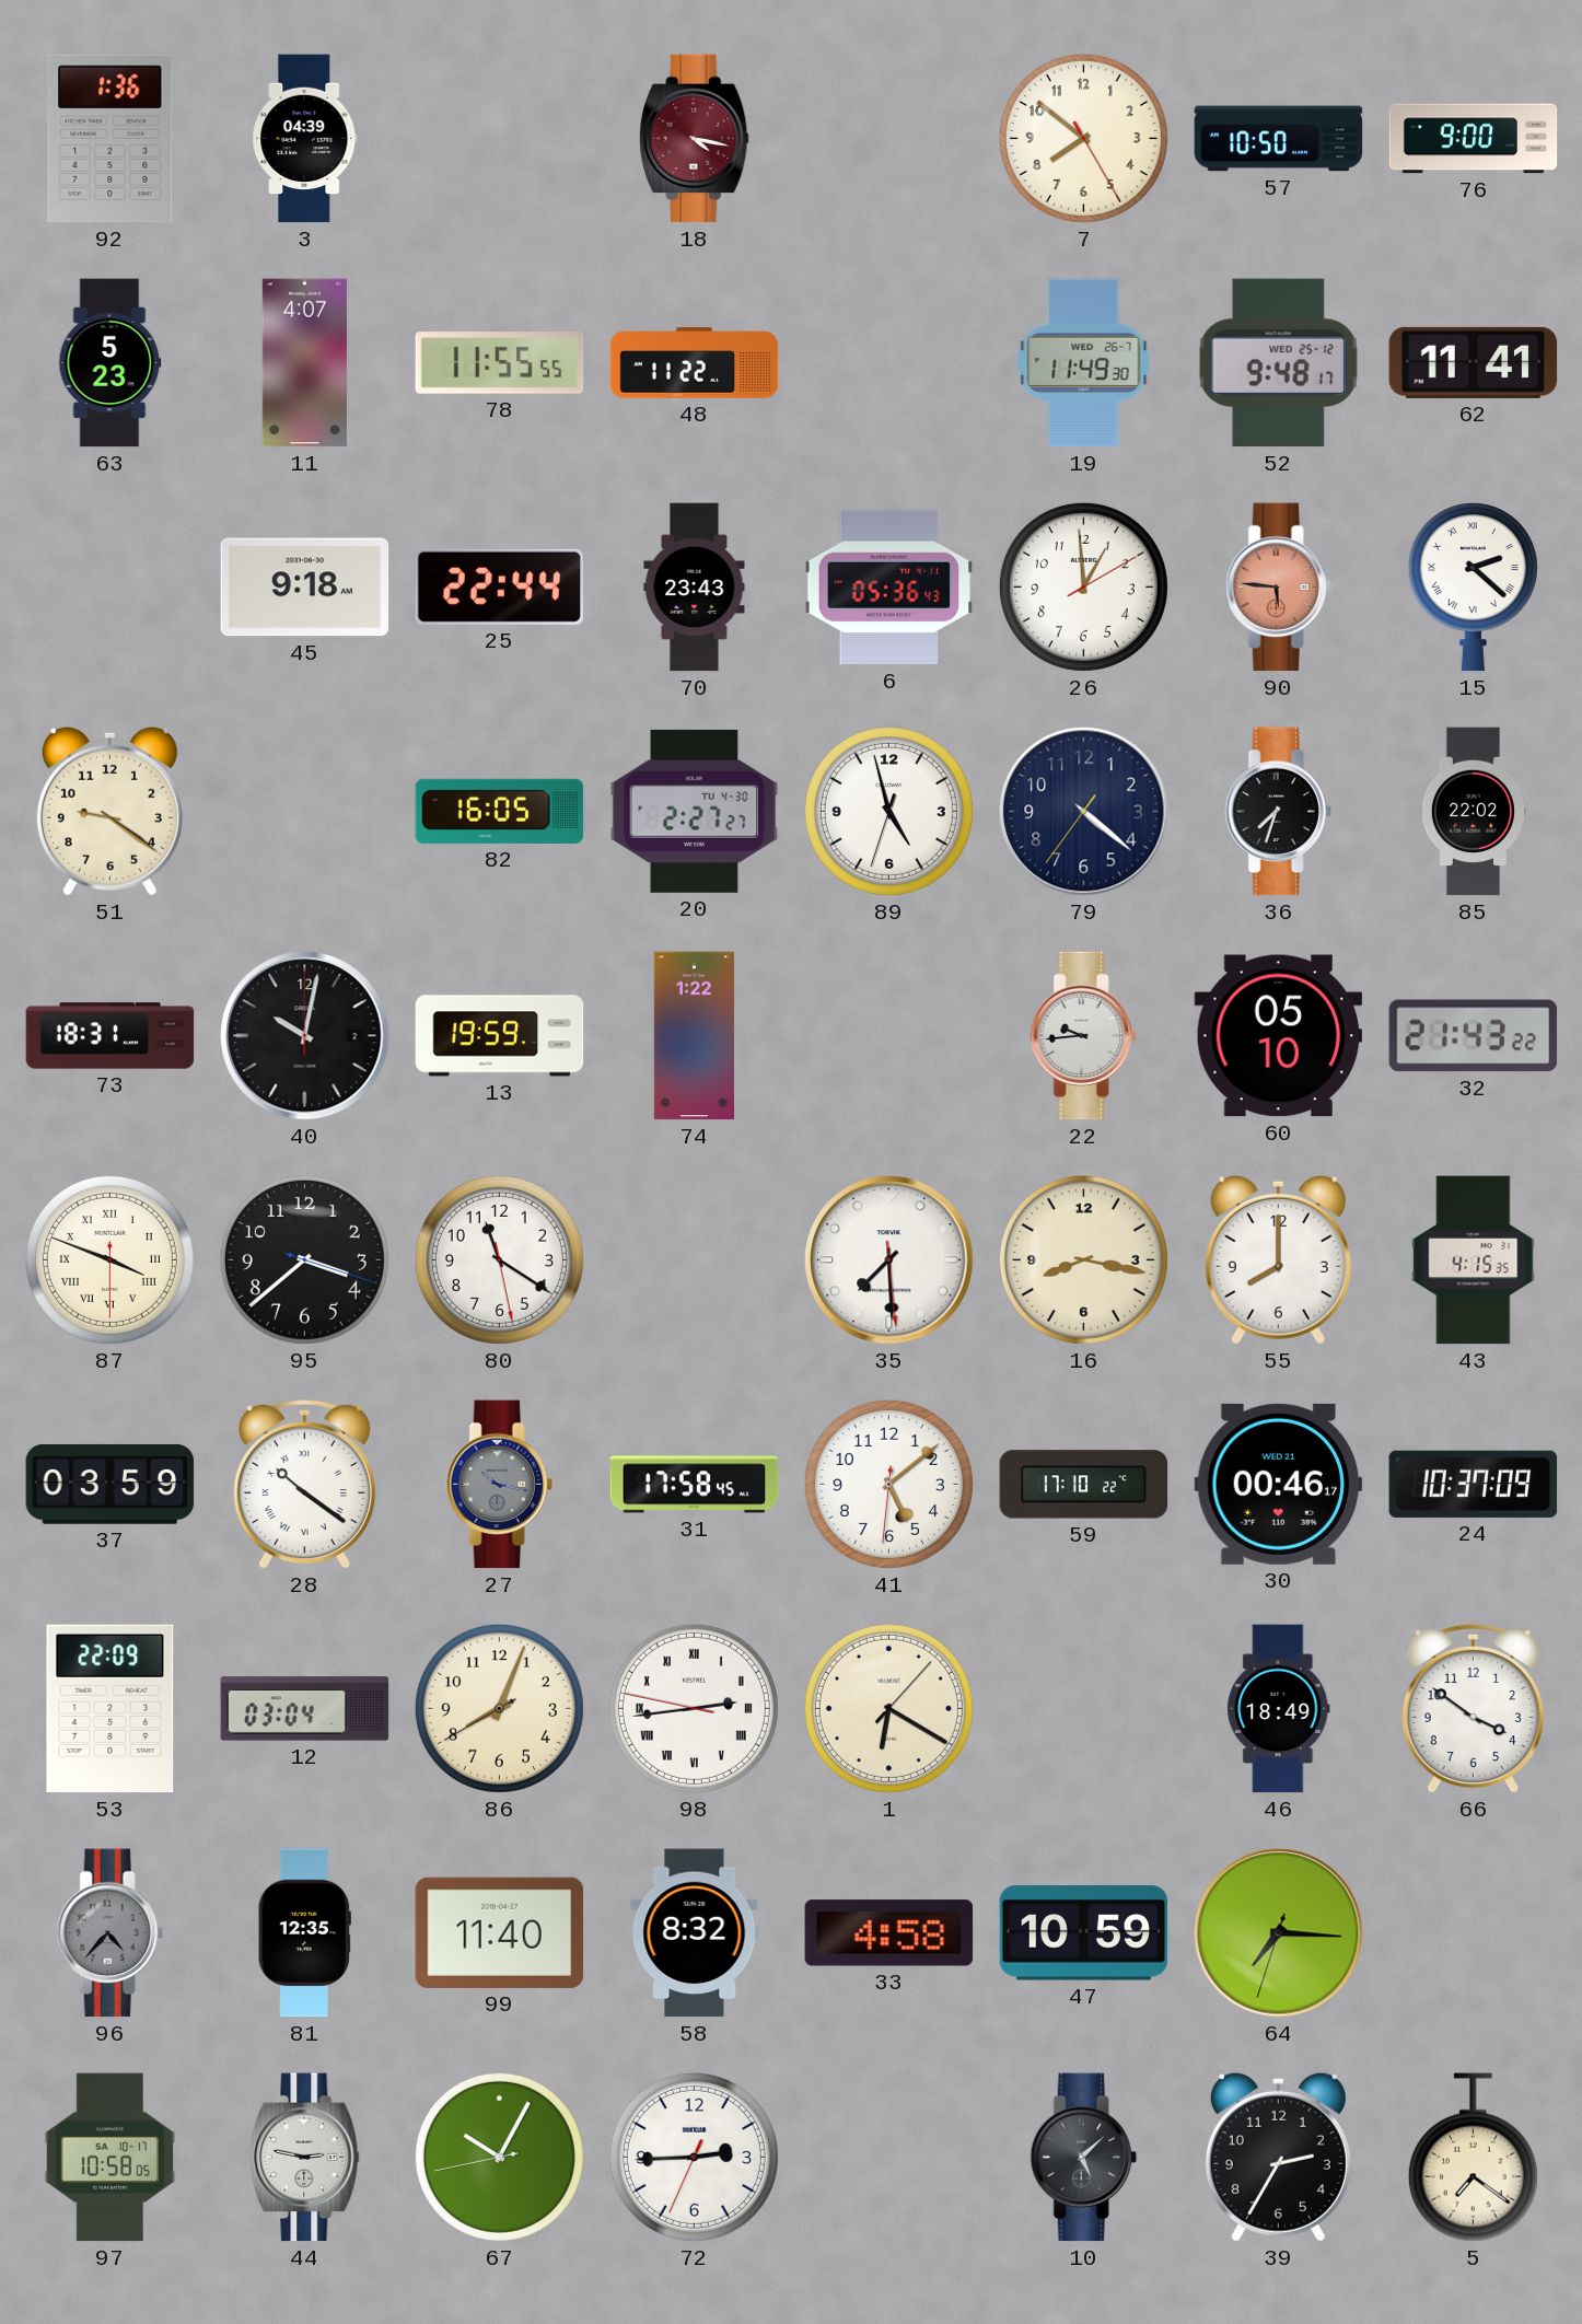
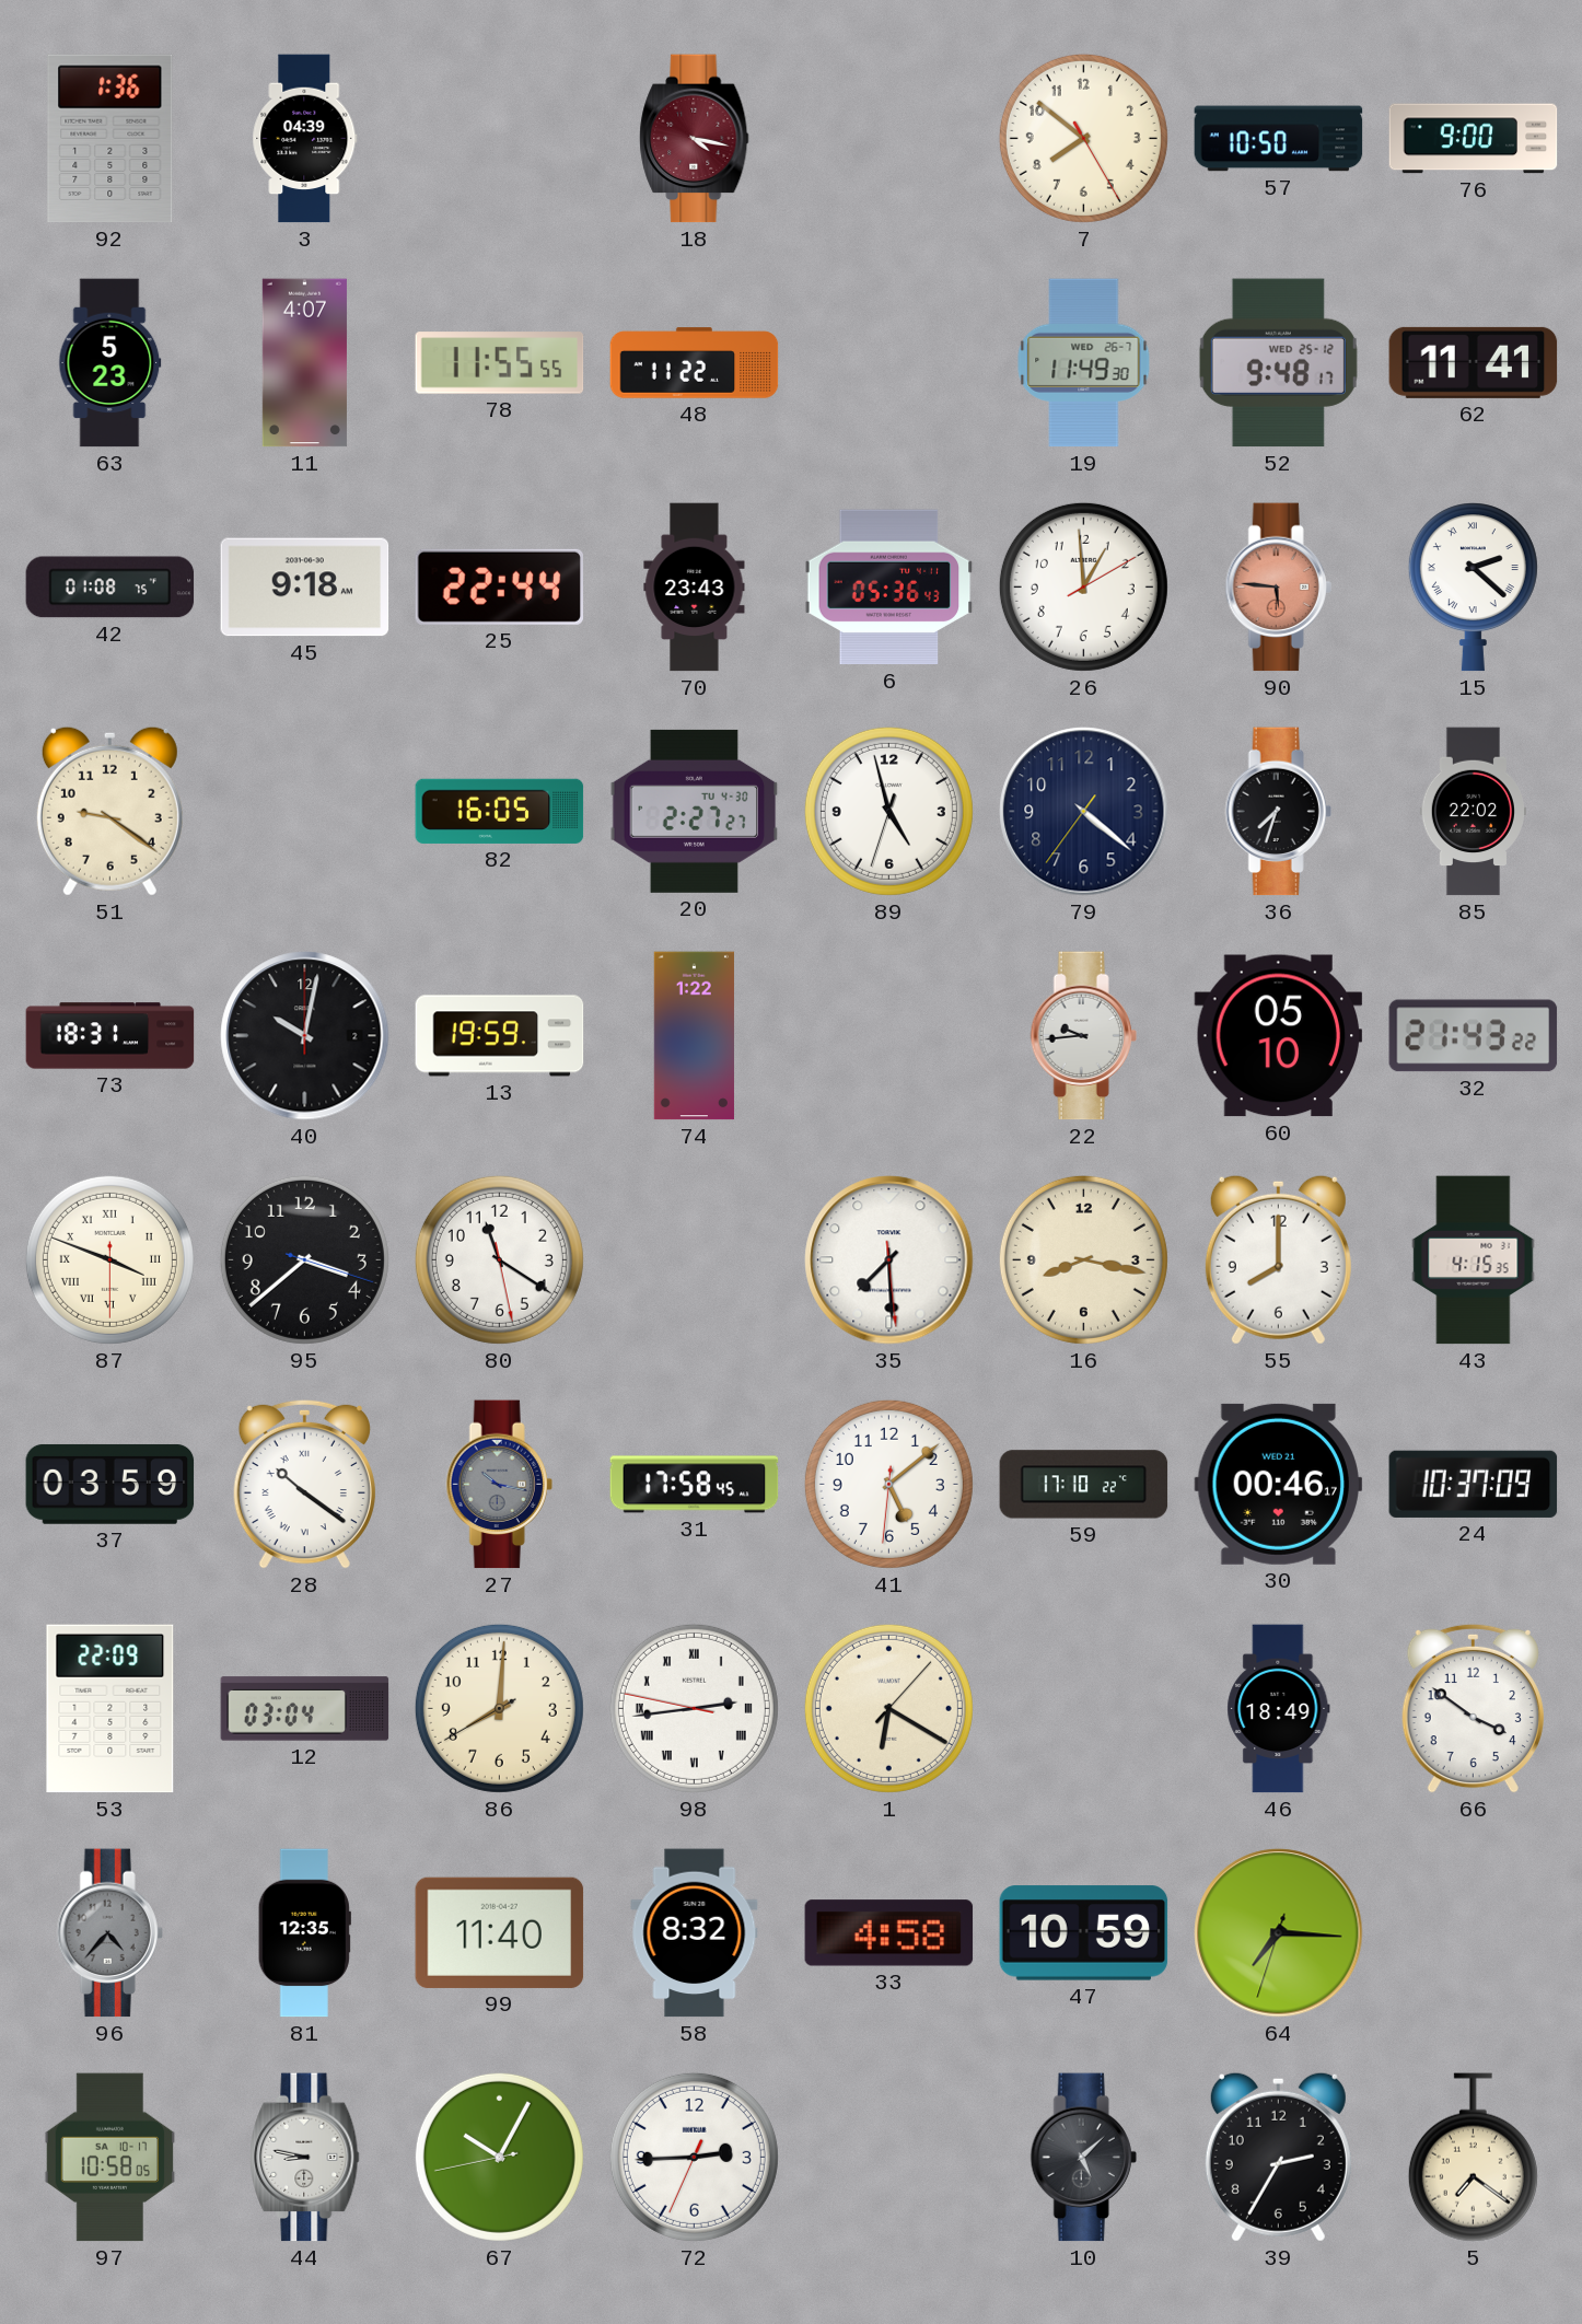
42: none -> 01:08 (110, 588)
86: 8:03 -> 8:00 (499, 1708)
44: 2:47 -> 8:47 (305, 2158)
